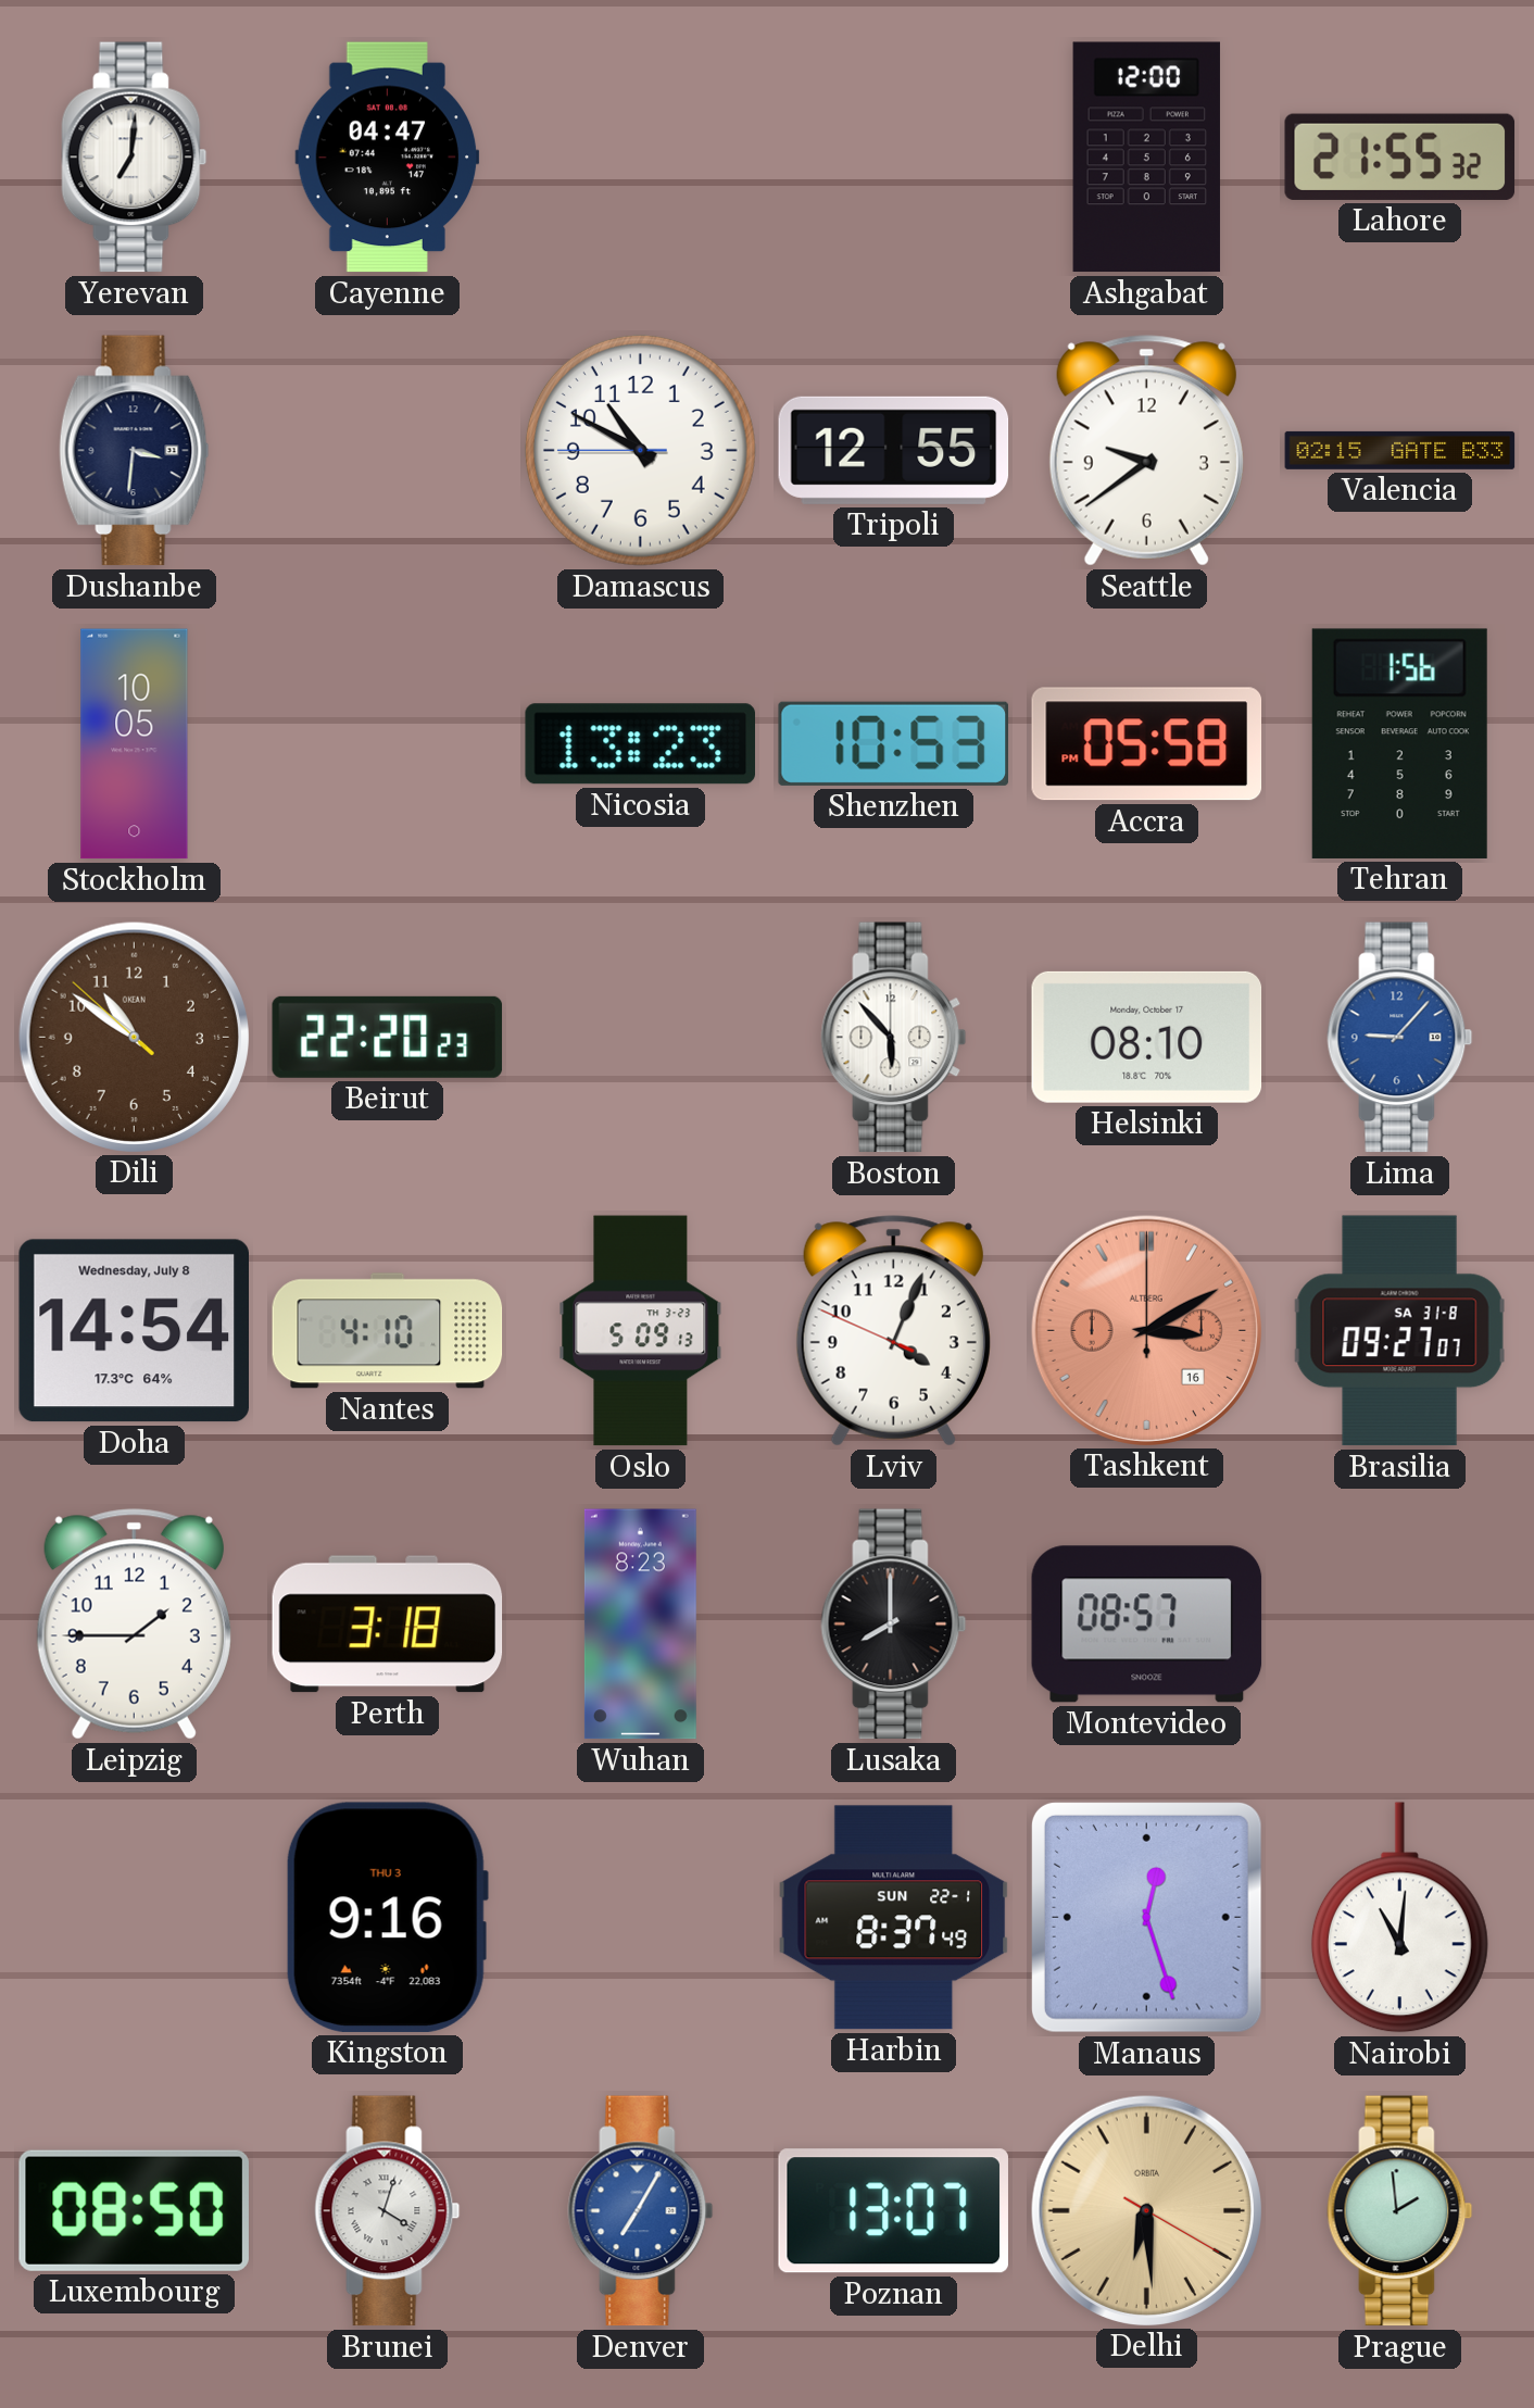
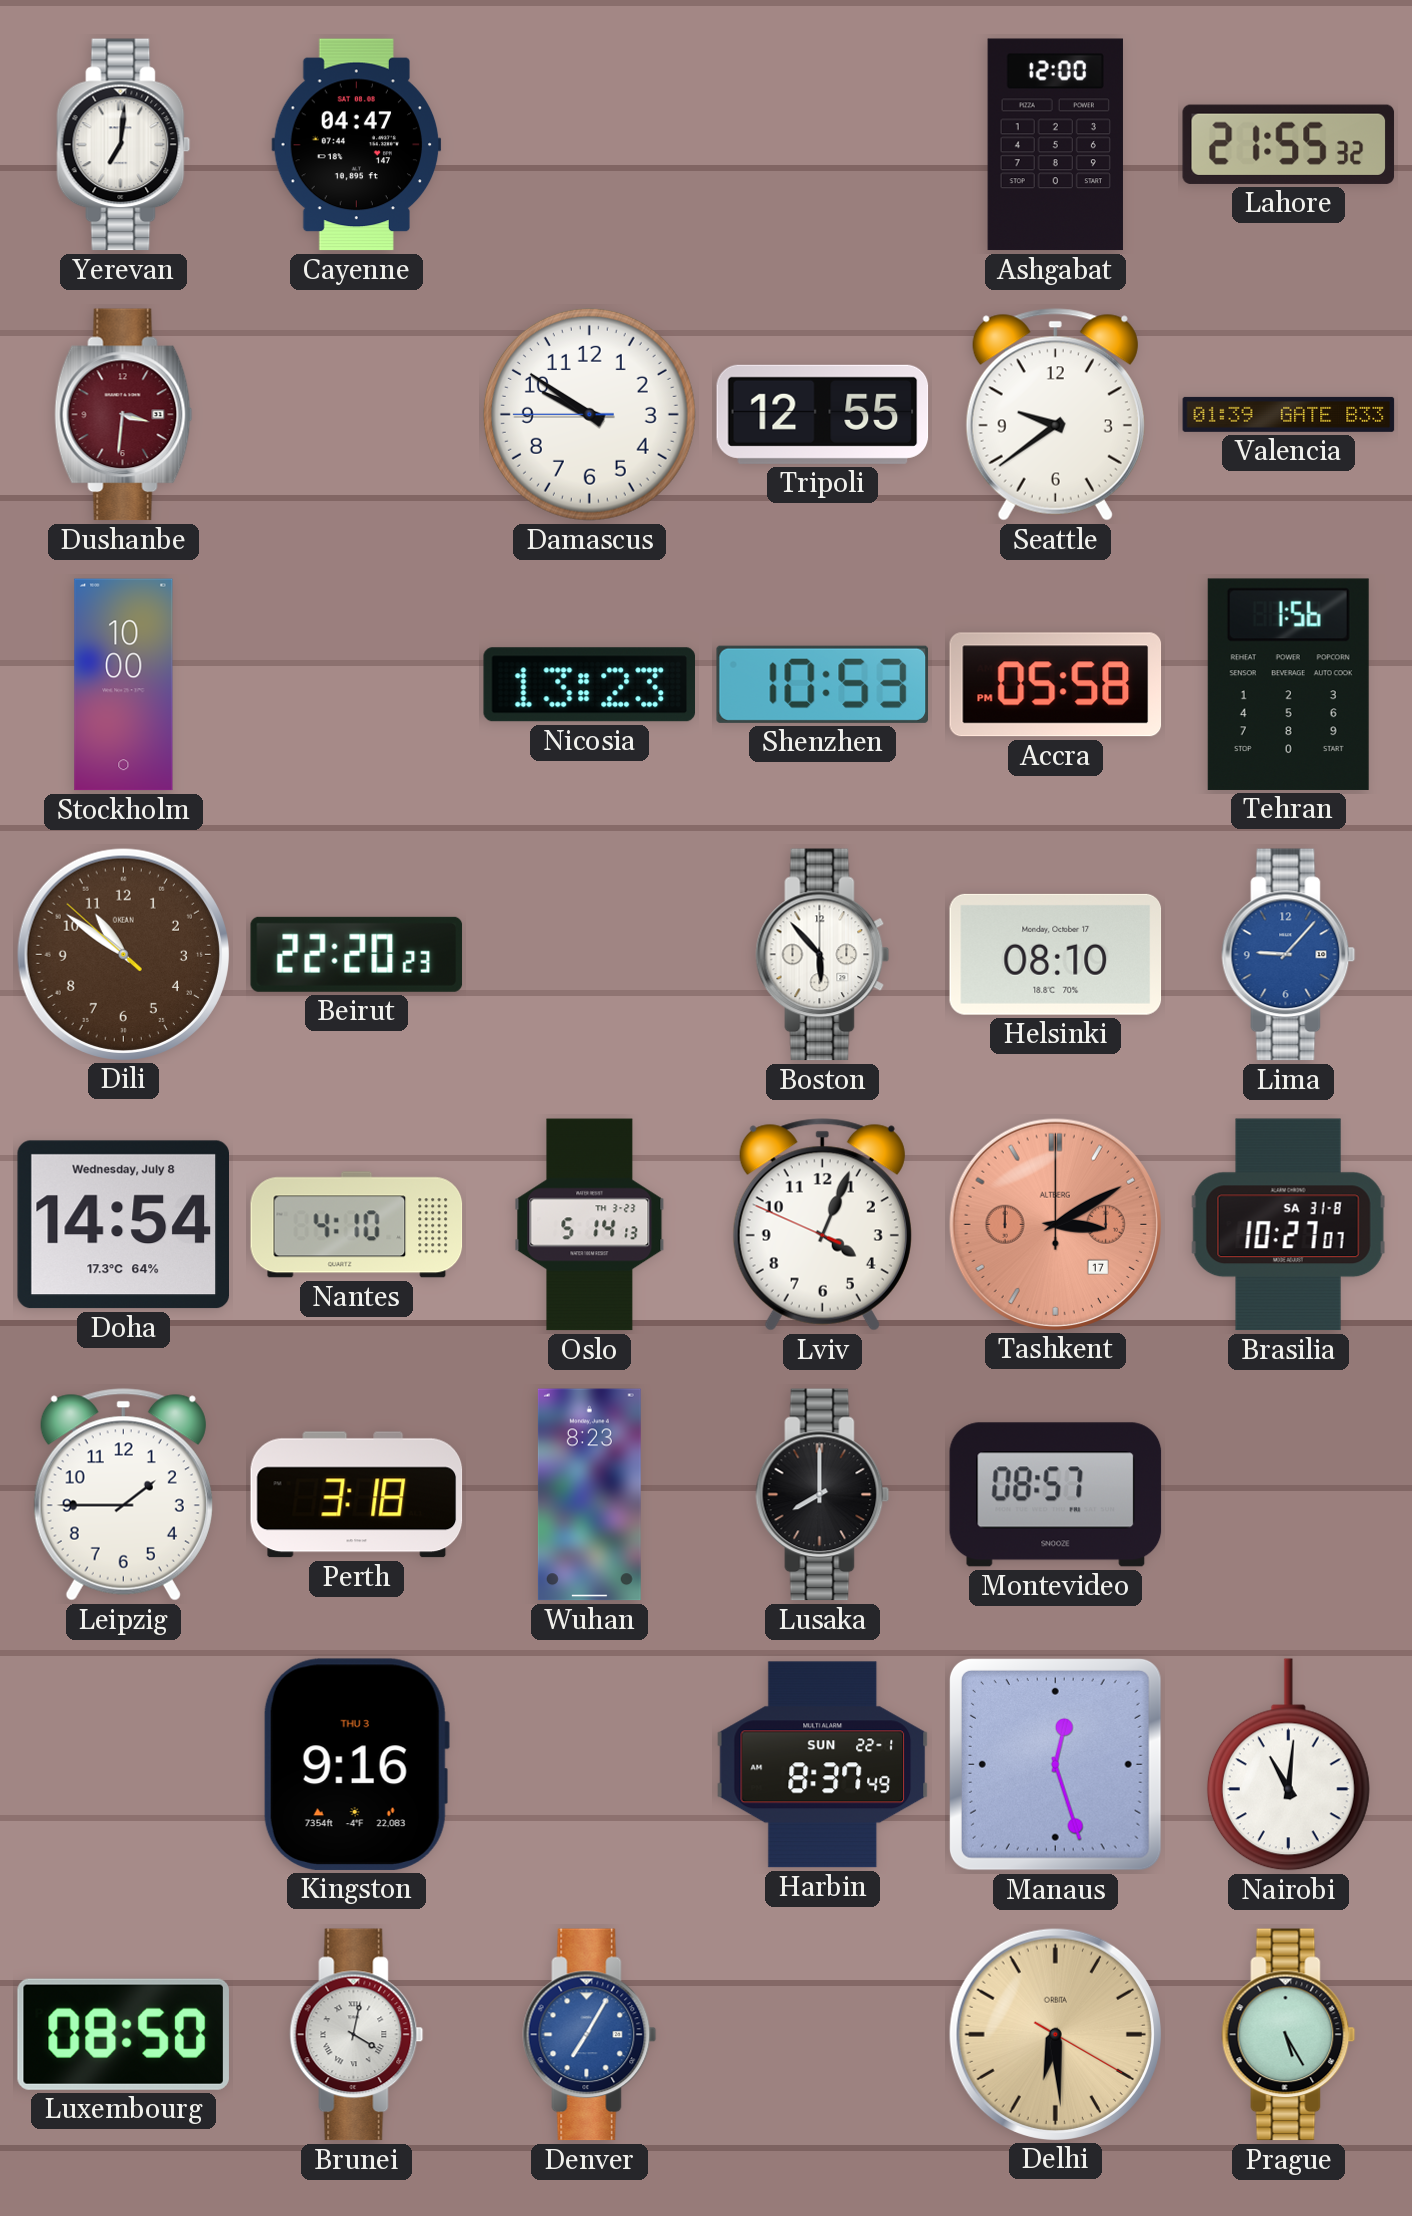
Dushanbe dial: navy -> burgundy (124, 415)
Damascus: 10:49 -> 9:50 (589, 414)
Valencia: 02:15 -> 01:39 (1289, 414)
Stockholm: 10:05 -> 10:00 (124, 685)
Oslo: 5:09 -> 5:14 (590, 1225)
Tashkent date: 16 -> 17 (1055, 1224)
Brasilia: 09:27 -> 10:27 (1289, 1225)
Brunei: 4:03 -> 4:02 (357, 2035)
Poznan: 13:07 -> none (893, 2211)
Prague: 1:59 -> 5:25 (1289, 2035)
